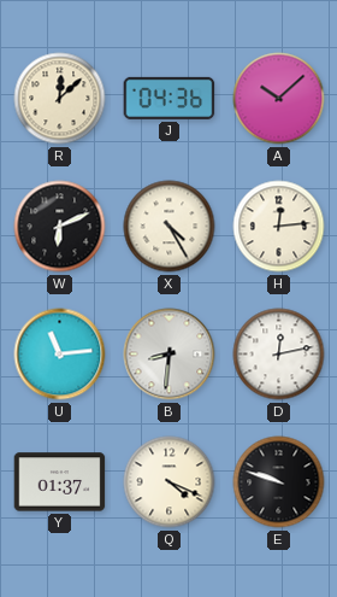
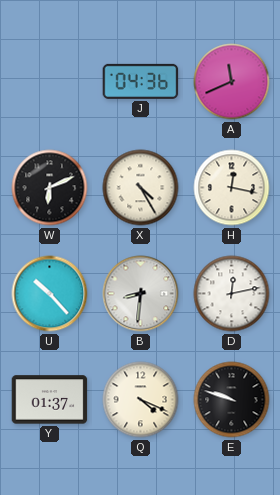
R: 12:08 -> none (60, 99)
A: 10:08 -> 11:41 (232, 82)
H: 12:14 -> 12:17 (232, 188)
U: 11:14 -> 10:23 (50, 294)
